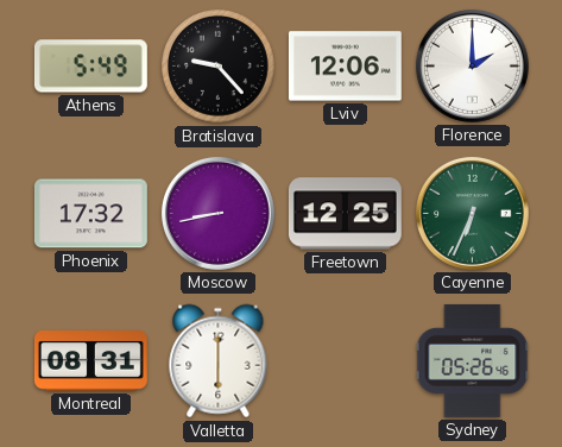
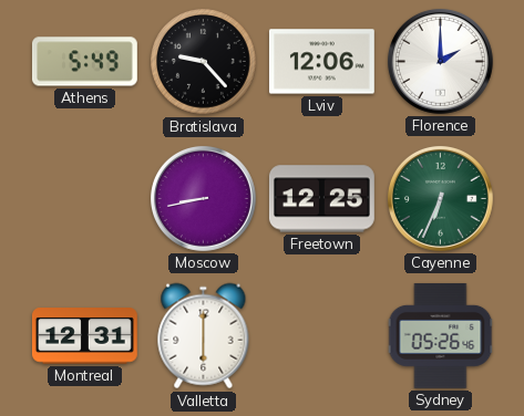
Phoenix: 17:32 -> none (90, 214)
Montreal: 08:31 -> 12:31 (84, 336)
